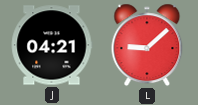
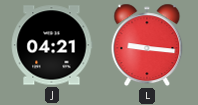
L: 9:08 -> 9:16 (147, 45)
